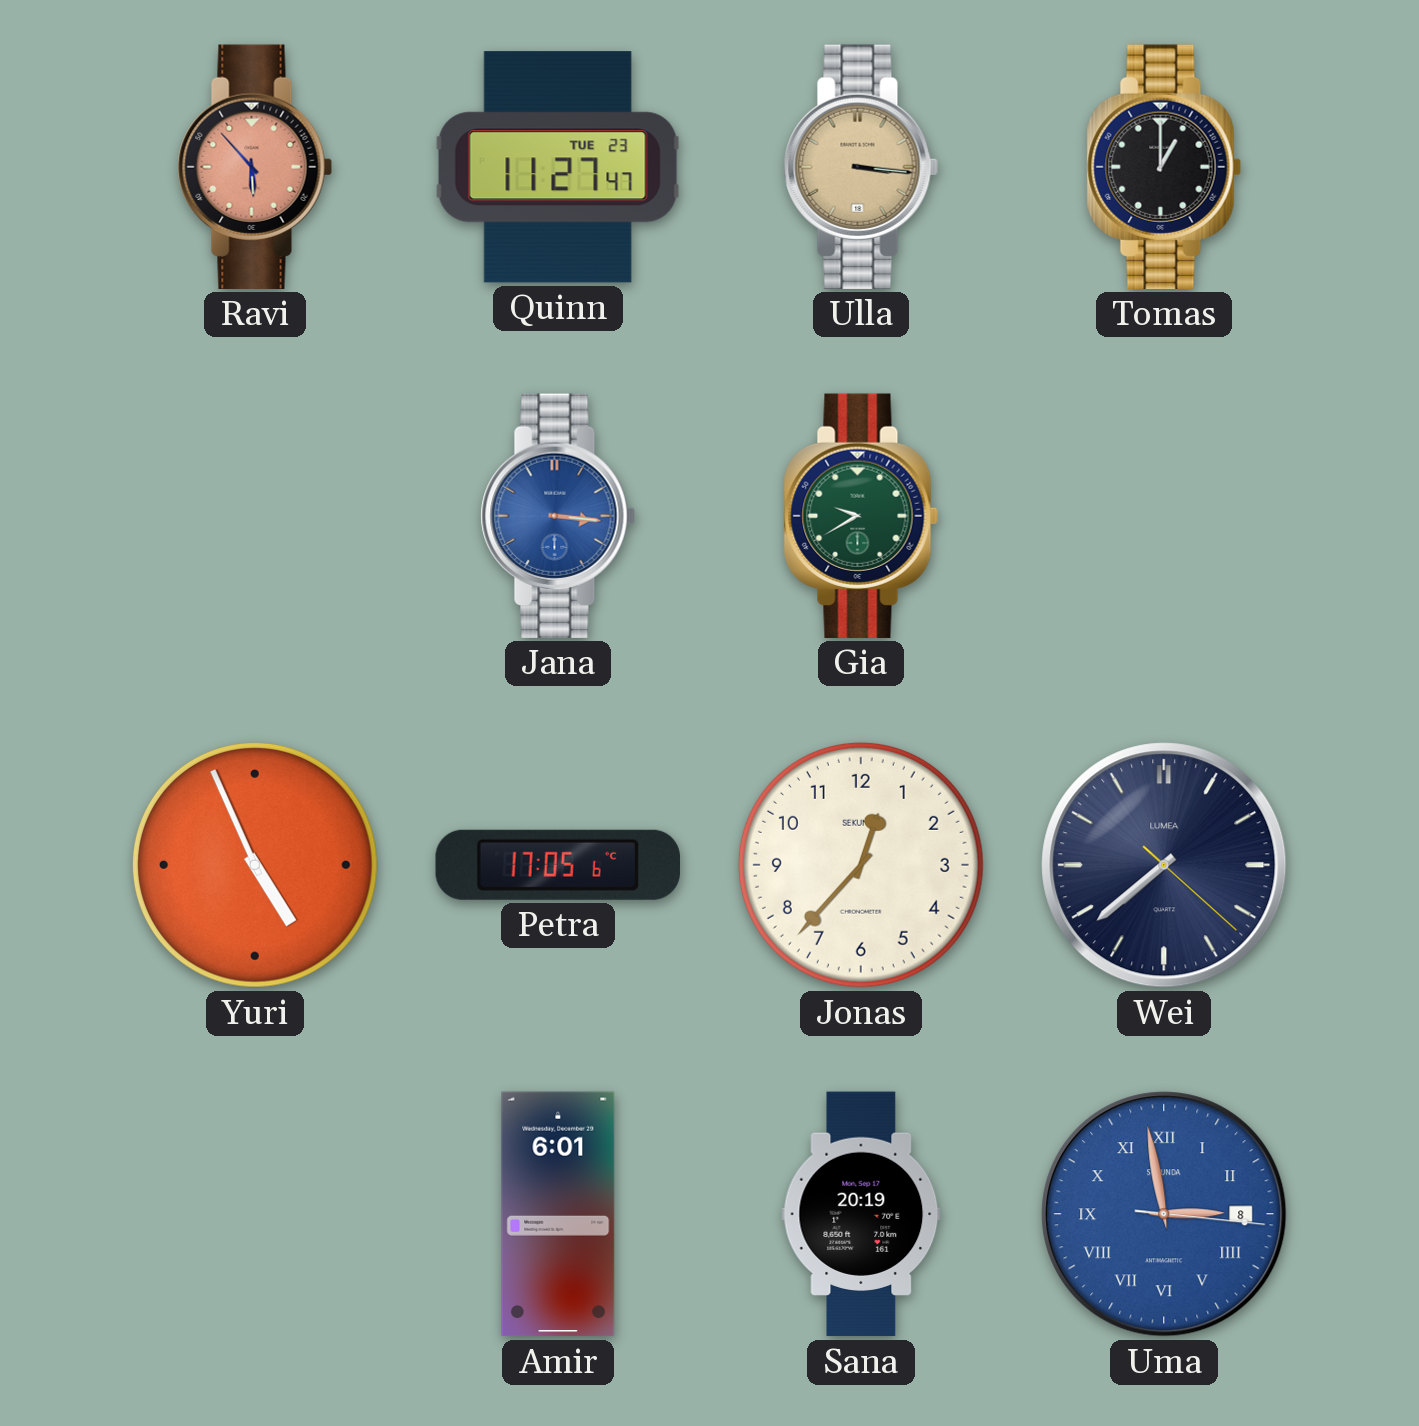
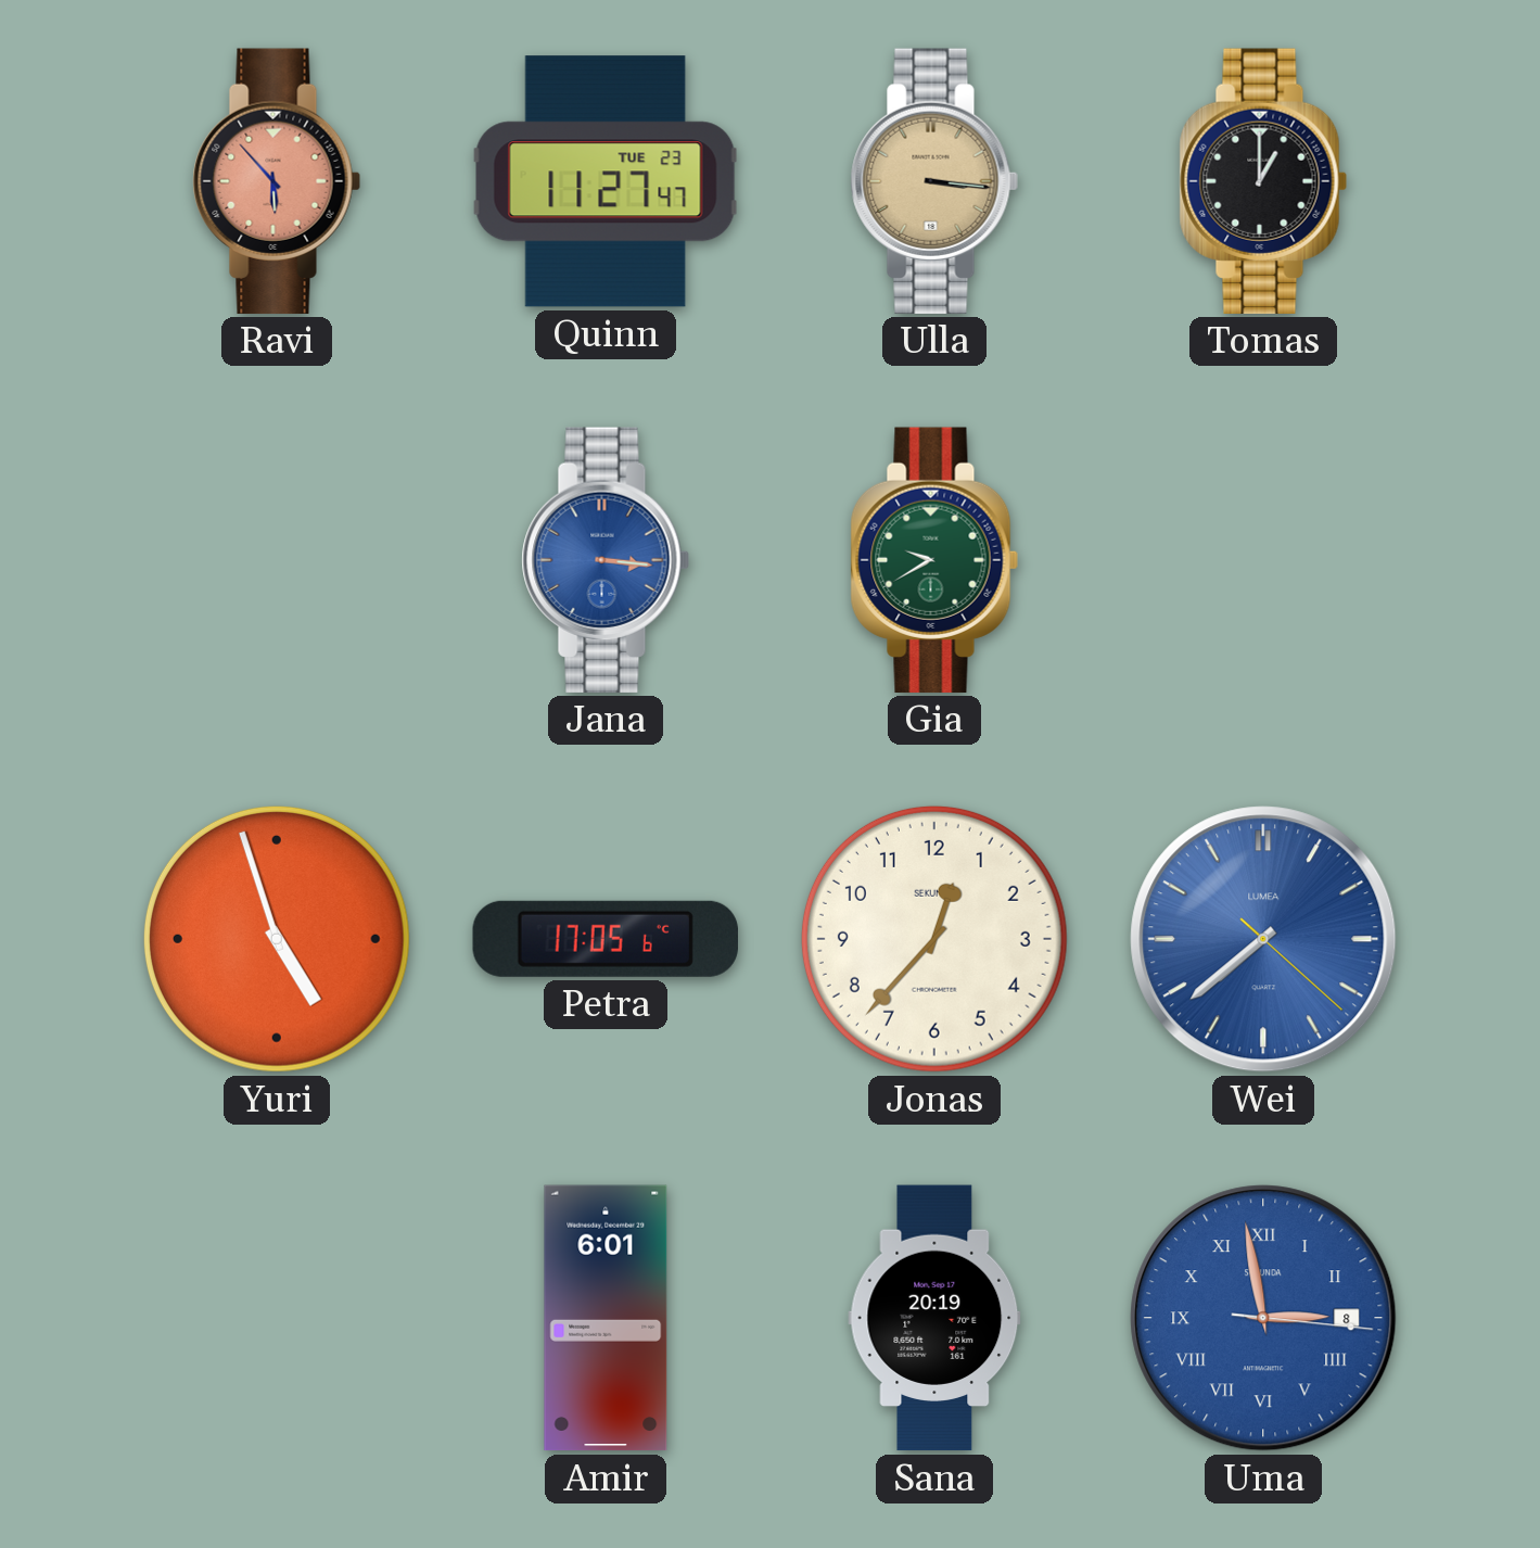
Yuri: 4:56 -> 4:57 (277, 939)
Wei dial: navy -> blue (1263, 939)
